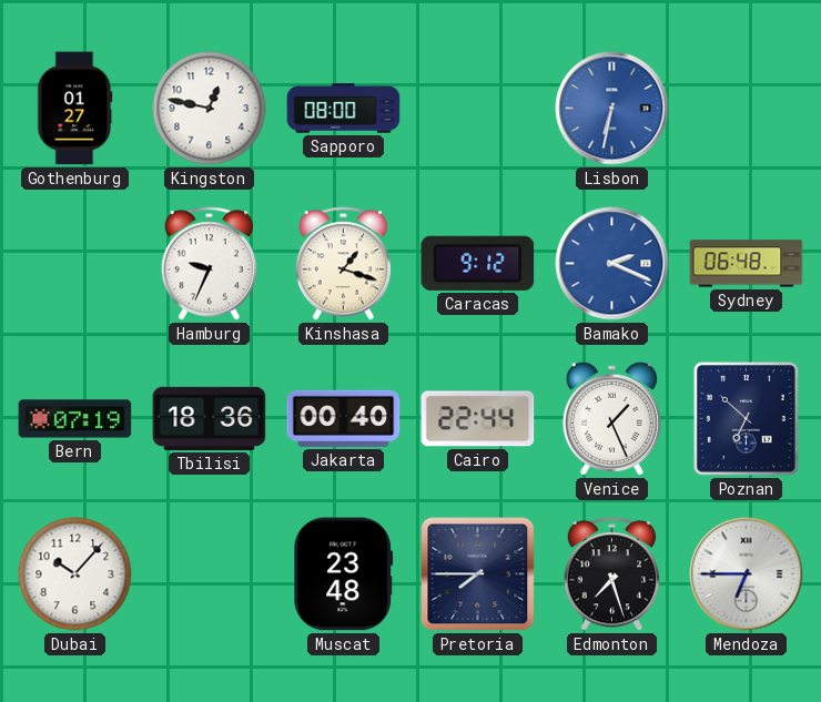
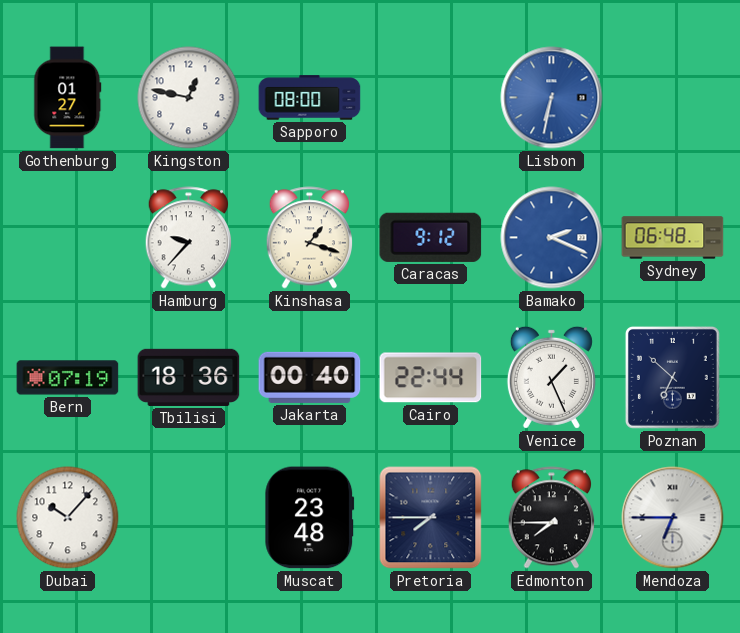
Hamburg: 9:34 -> 9:37 (188, 238)
Edmonton: 7:27 -> 7:45 (551, 518)
